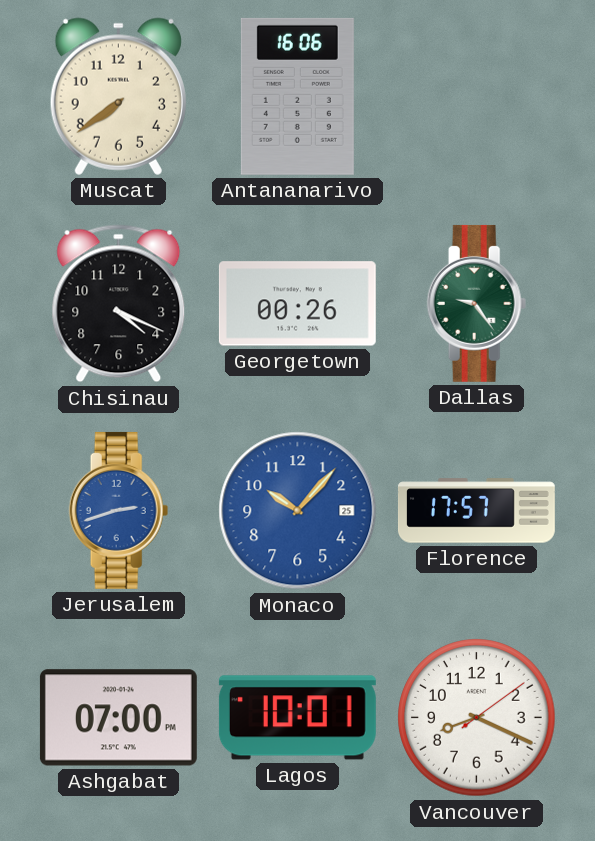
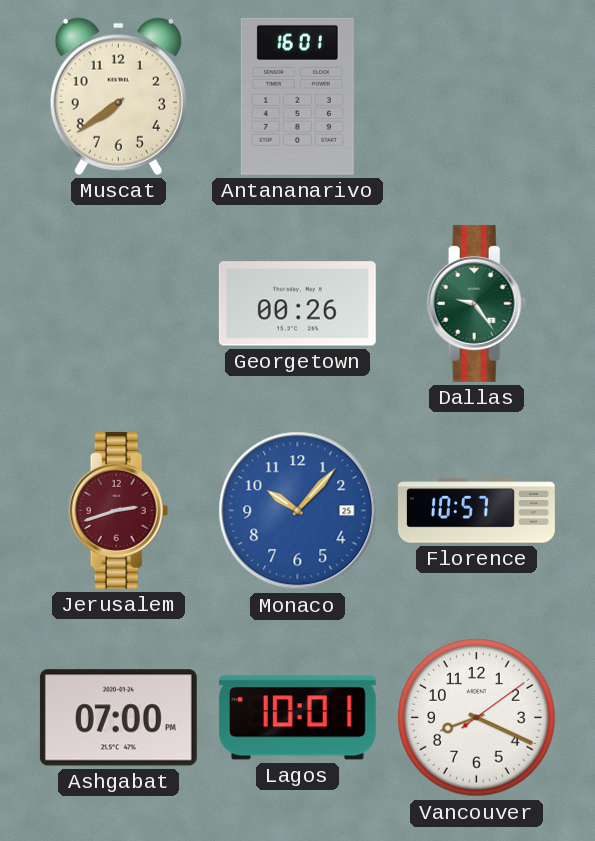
Antananarivo: 16:06 -> 16:01 (297, 96)
Chisinau: 4:19 -> none (119, 304)
Jerusalem dial: blue -> burgundy (119, 510)
Florence: 17:57 -> 10:57 (476, 511)
